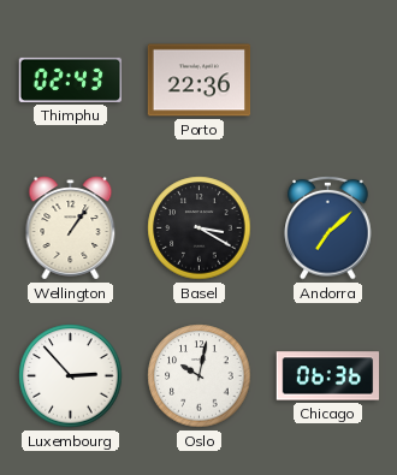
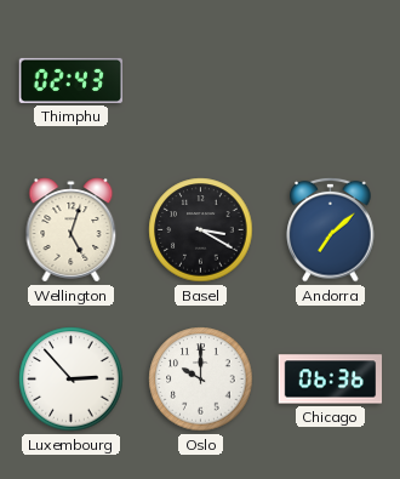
Porto: 22:36 -> none (200, 81)
Wellington: 1:06 -> 5:03 (72, 230)
Oslo: 10:02 -> 10:00 (201, 380)
